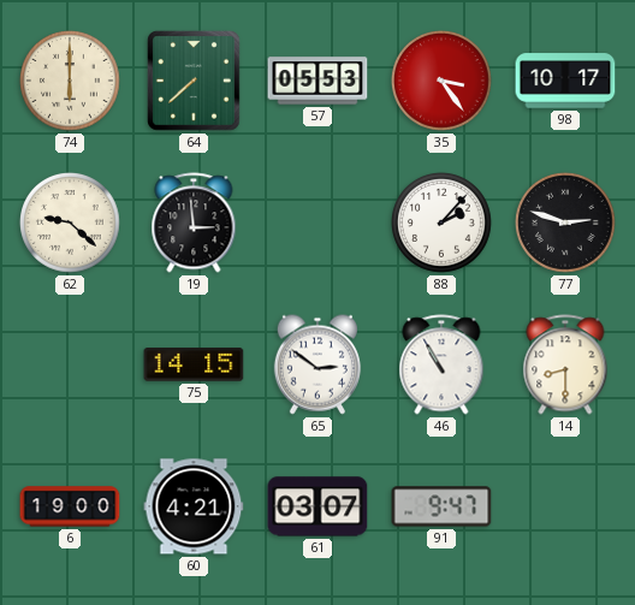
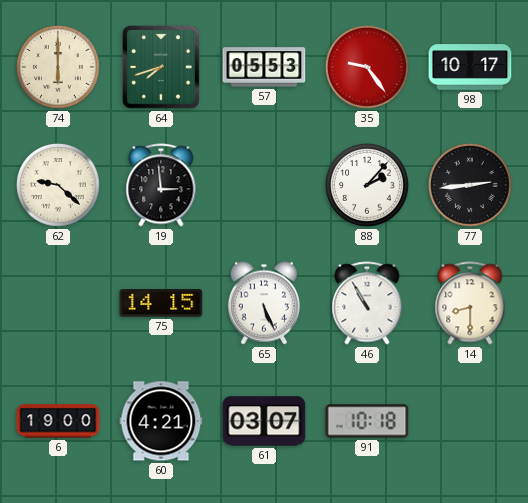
64: 7:38 -> 7:42 (162, 68)
35: 3:24 -> 9:24 (368, 68)
77: 2:48 -> 2:44 (471, 186)
65: 2:51 -> 5:26 (264, 303)
91: 9:47 -> 10:18 (367, 421)
